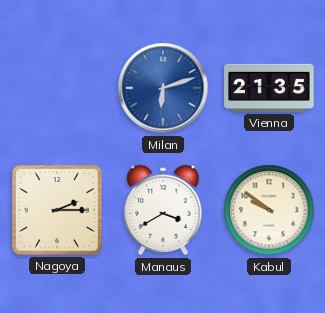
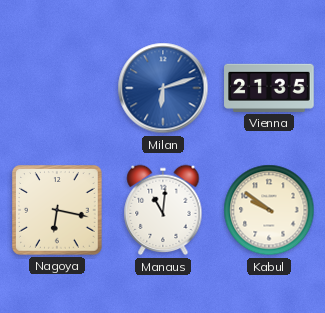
Nagoya: 2:15 -> 6:17 (57, 210)
Manaus: 3:40 -> 11:01 (163, 210)
